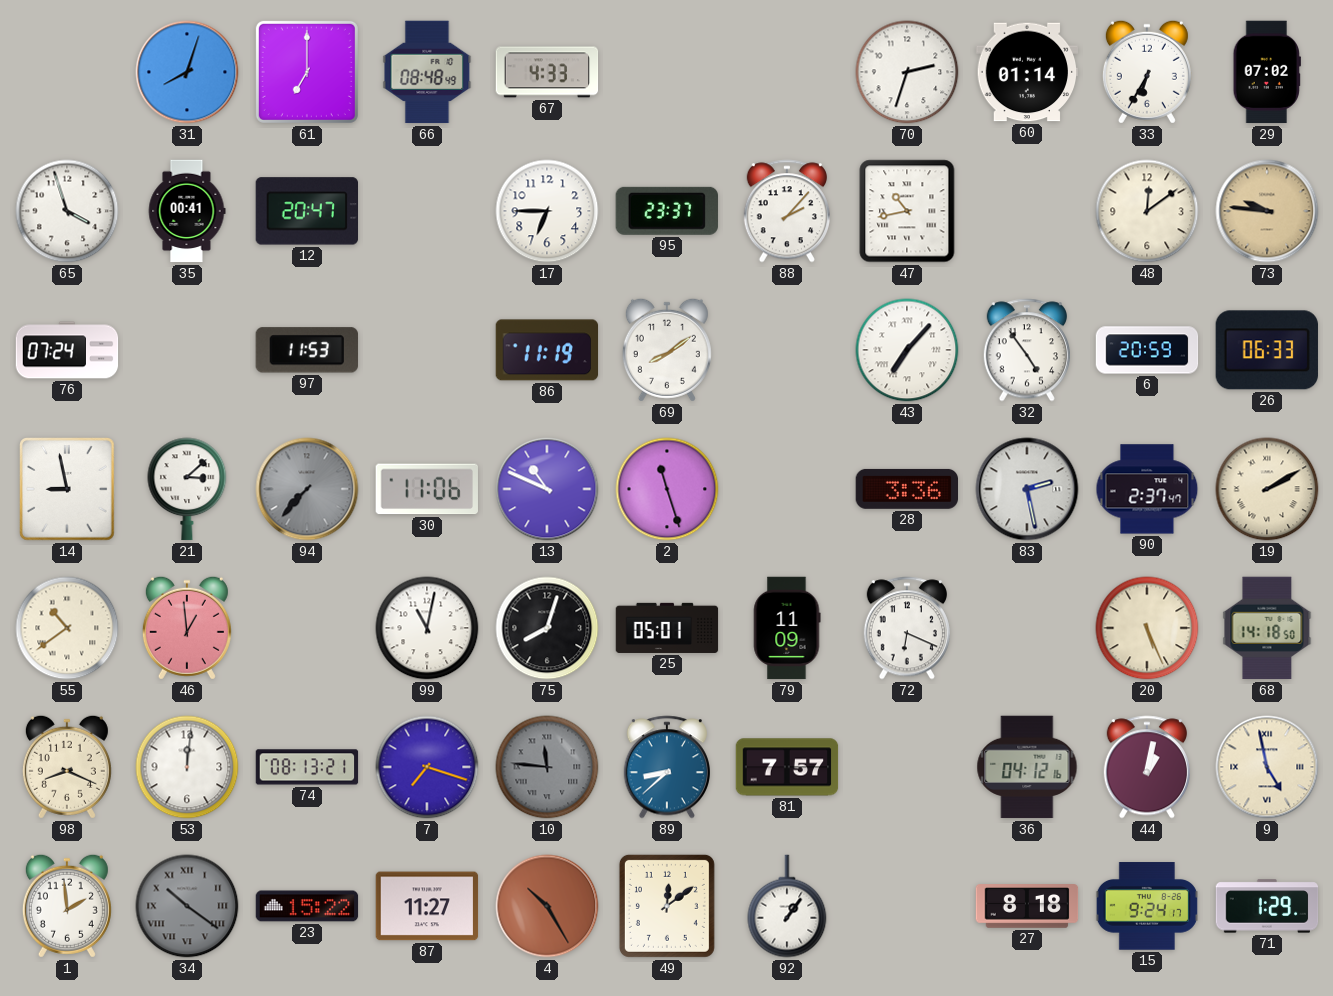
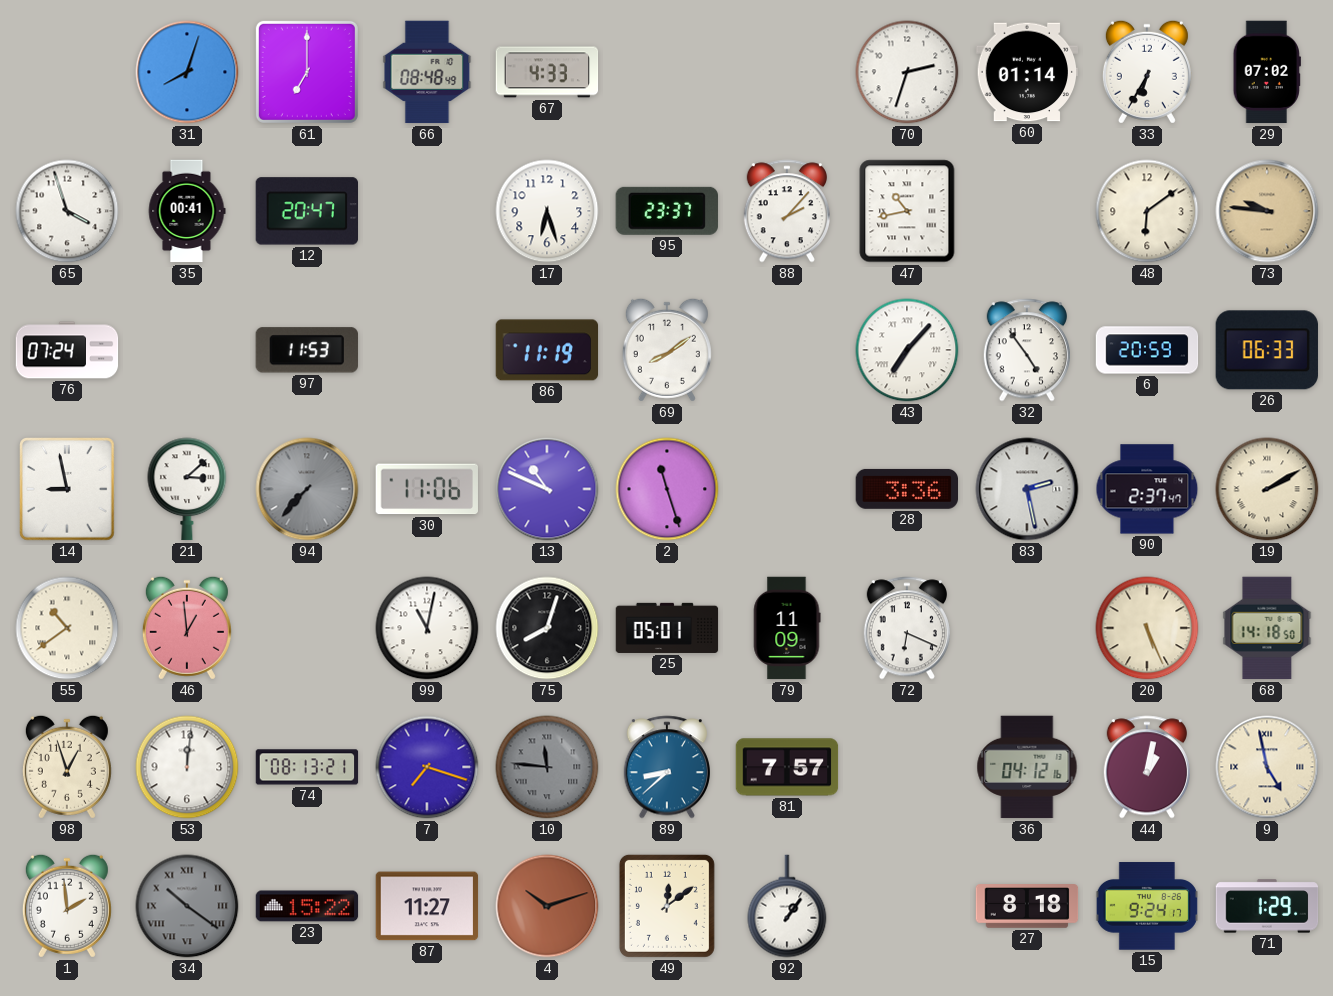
17: 6:45 -> 6:27 (547, 211)
48: 12:09 -> 6:09 (1147, 211)
98: 8:19 -> 12:57 (67, 767)
4: 10:25 -> 10:12 (547, 906)
